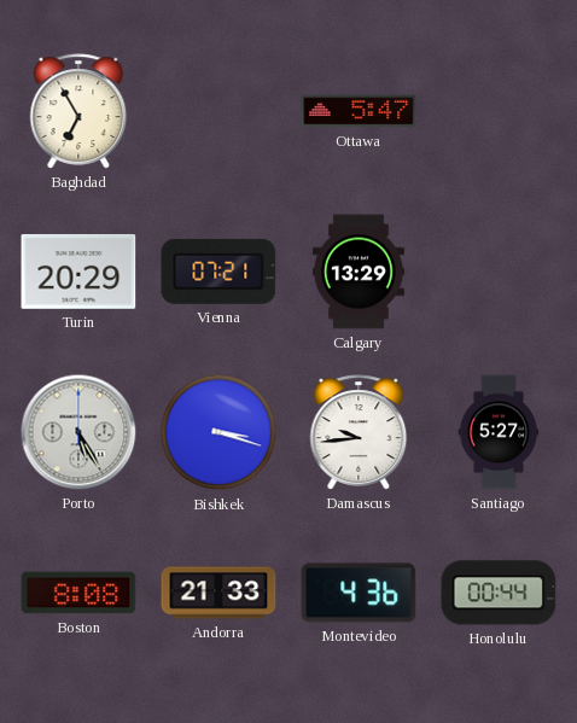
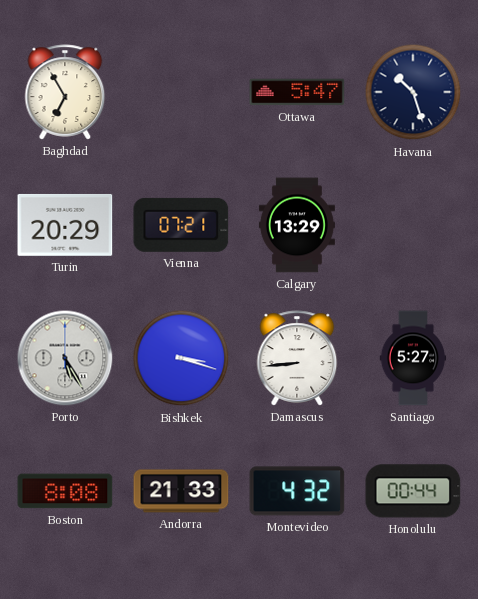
Havana: none -> 10:27 (413, 92)
Damascus: 9:44 -> 8:44 (297, 358)
Montevideo: 4:36 -> 4:32 (297, 491)
